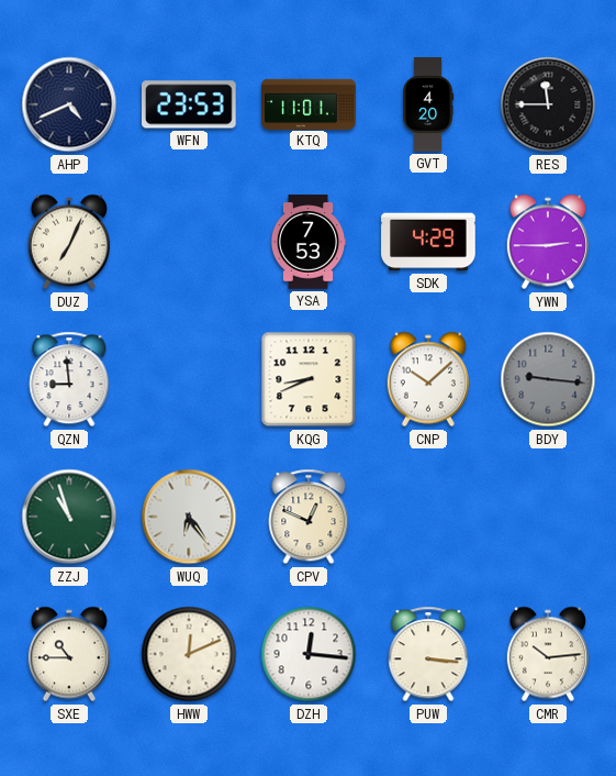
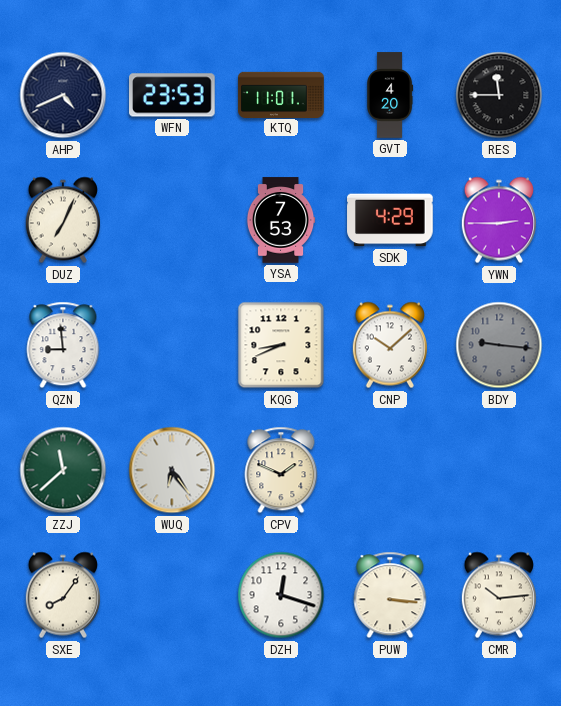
ZZJ: 10:57 -> 11:38 (63, 470)
CPV: 12:49 -> 1:49 (281, 470)
SXE: 10:45 -> 8:06 (63, 595)
HWW: 12:11 -> none (189, 654)
DZH: 12:16 -> 12:18 (281, 595)
